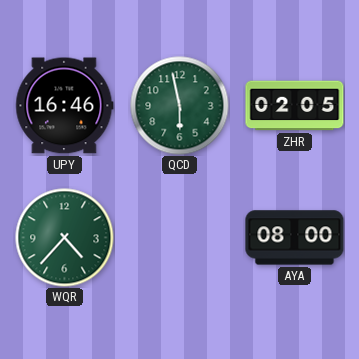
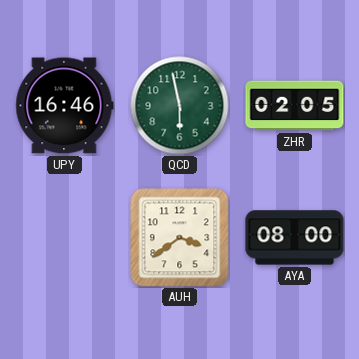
WQR: 4:37 -> none (65, 238)
AUH: none -> 3:39 (180, 238)
